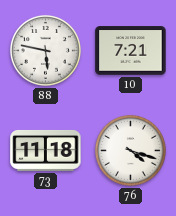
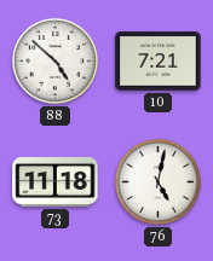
88: 5:47 -> 4:52 (54, 60)
76: 4:18 -> 5:02 (157, 181)
